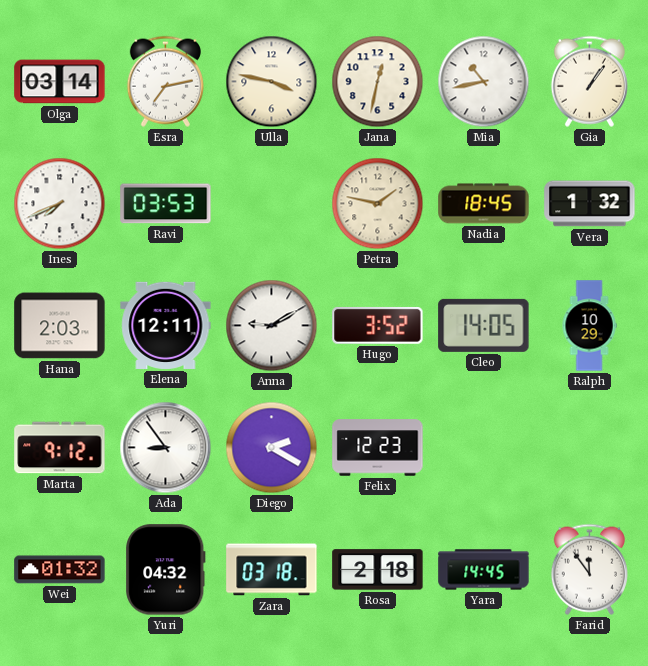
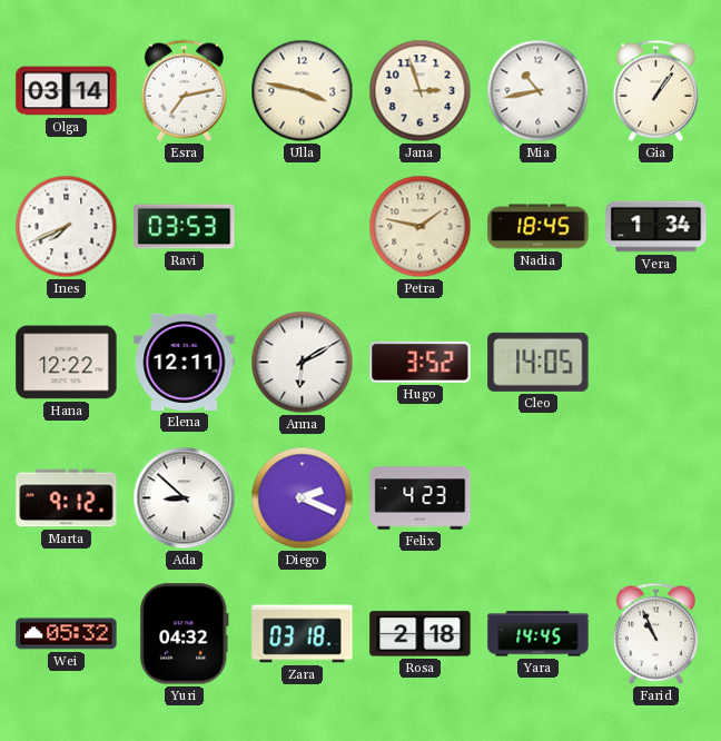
Jana: 12:32 -> 2:57 (421, 91)
Vera: 1:32 -> 1:34 (656, 227)
Hana: 2:03 -> 12:22 (67, 363)
Anna: 9:10 -> 6:10 (303, 363)
Ralph: 10:29 -> none (589, 326)
Ada: 8:54 -> 8:52 (185, 498)
Diego: 2:20 -> 2:19 (303, 498)
Felix: 12:23 -> 4:23 (421, 498)
Wei: 01:32 -> 05:32 (67, 634)
Farid: 11:54 -> 10:56 (655, 633)
